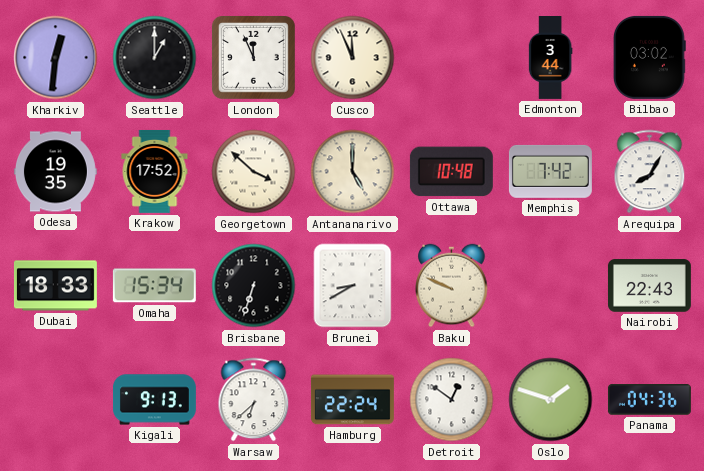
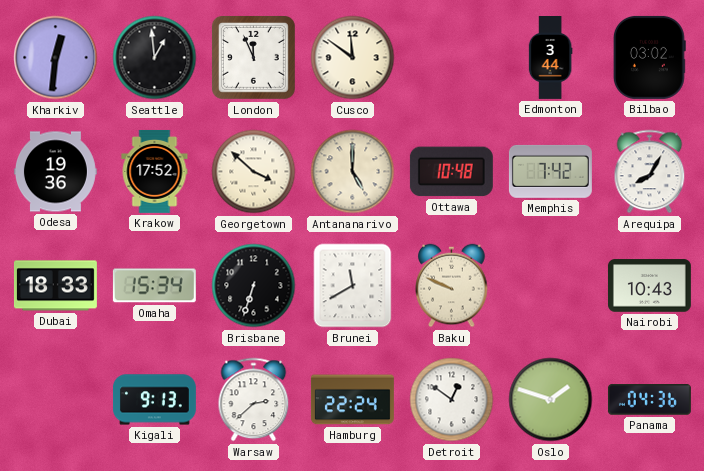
Seattle: 1:00 -> 12:59 (155, 58)
Cusco: 11:56 -> 11:51 (353, 58)
Odesa: 19:35 -> 19:36 (55, 172)
Brunei: 8:40 -> 11:40 (353, 286)
Nairobi: 22:43 -> 10:43 (649, 286)
Warsaw: 6:38 -> 2:38 (254, 400)
